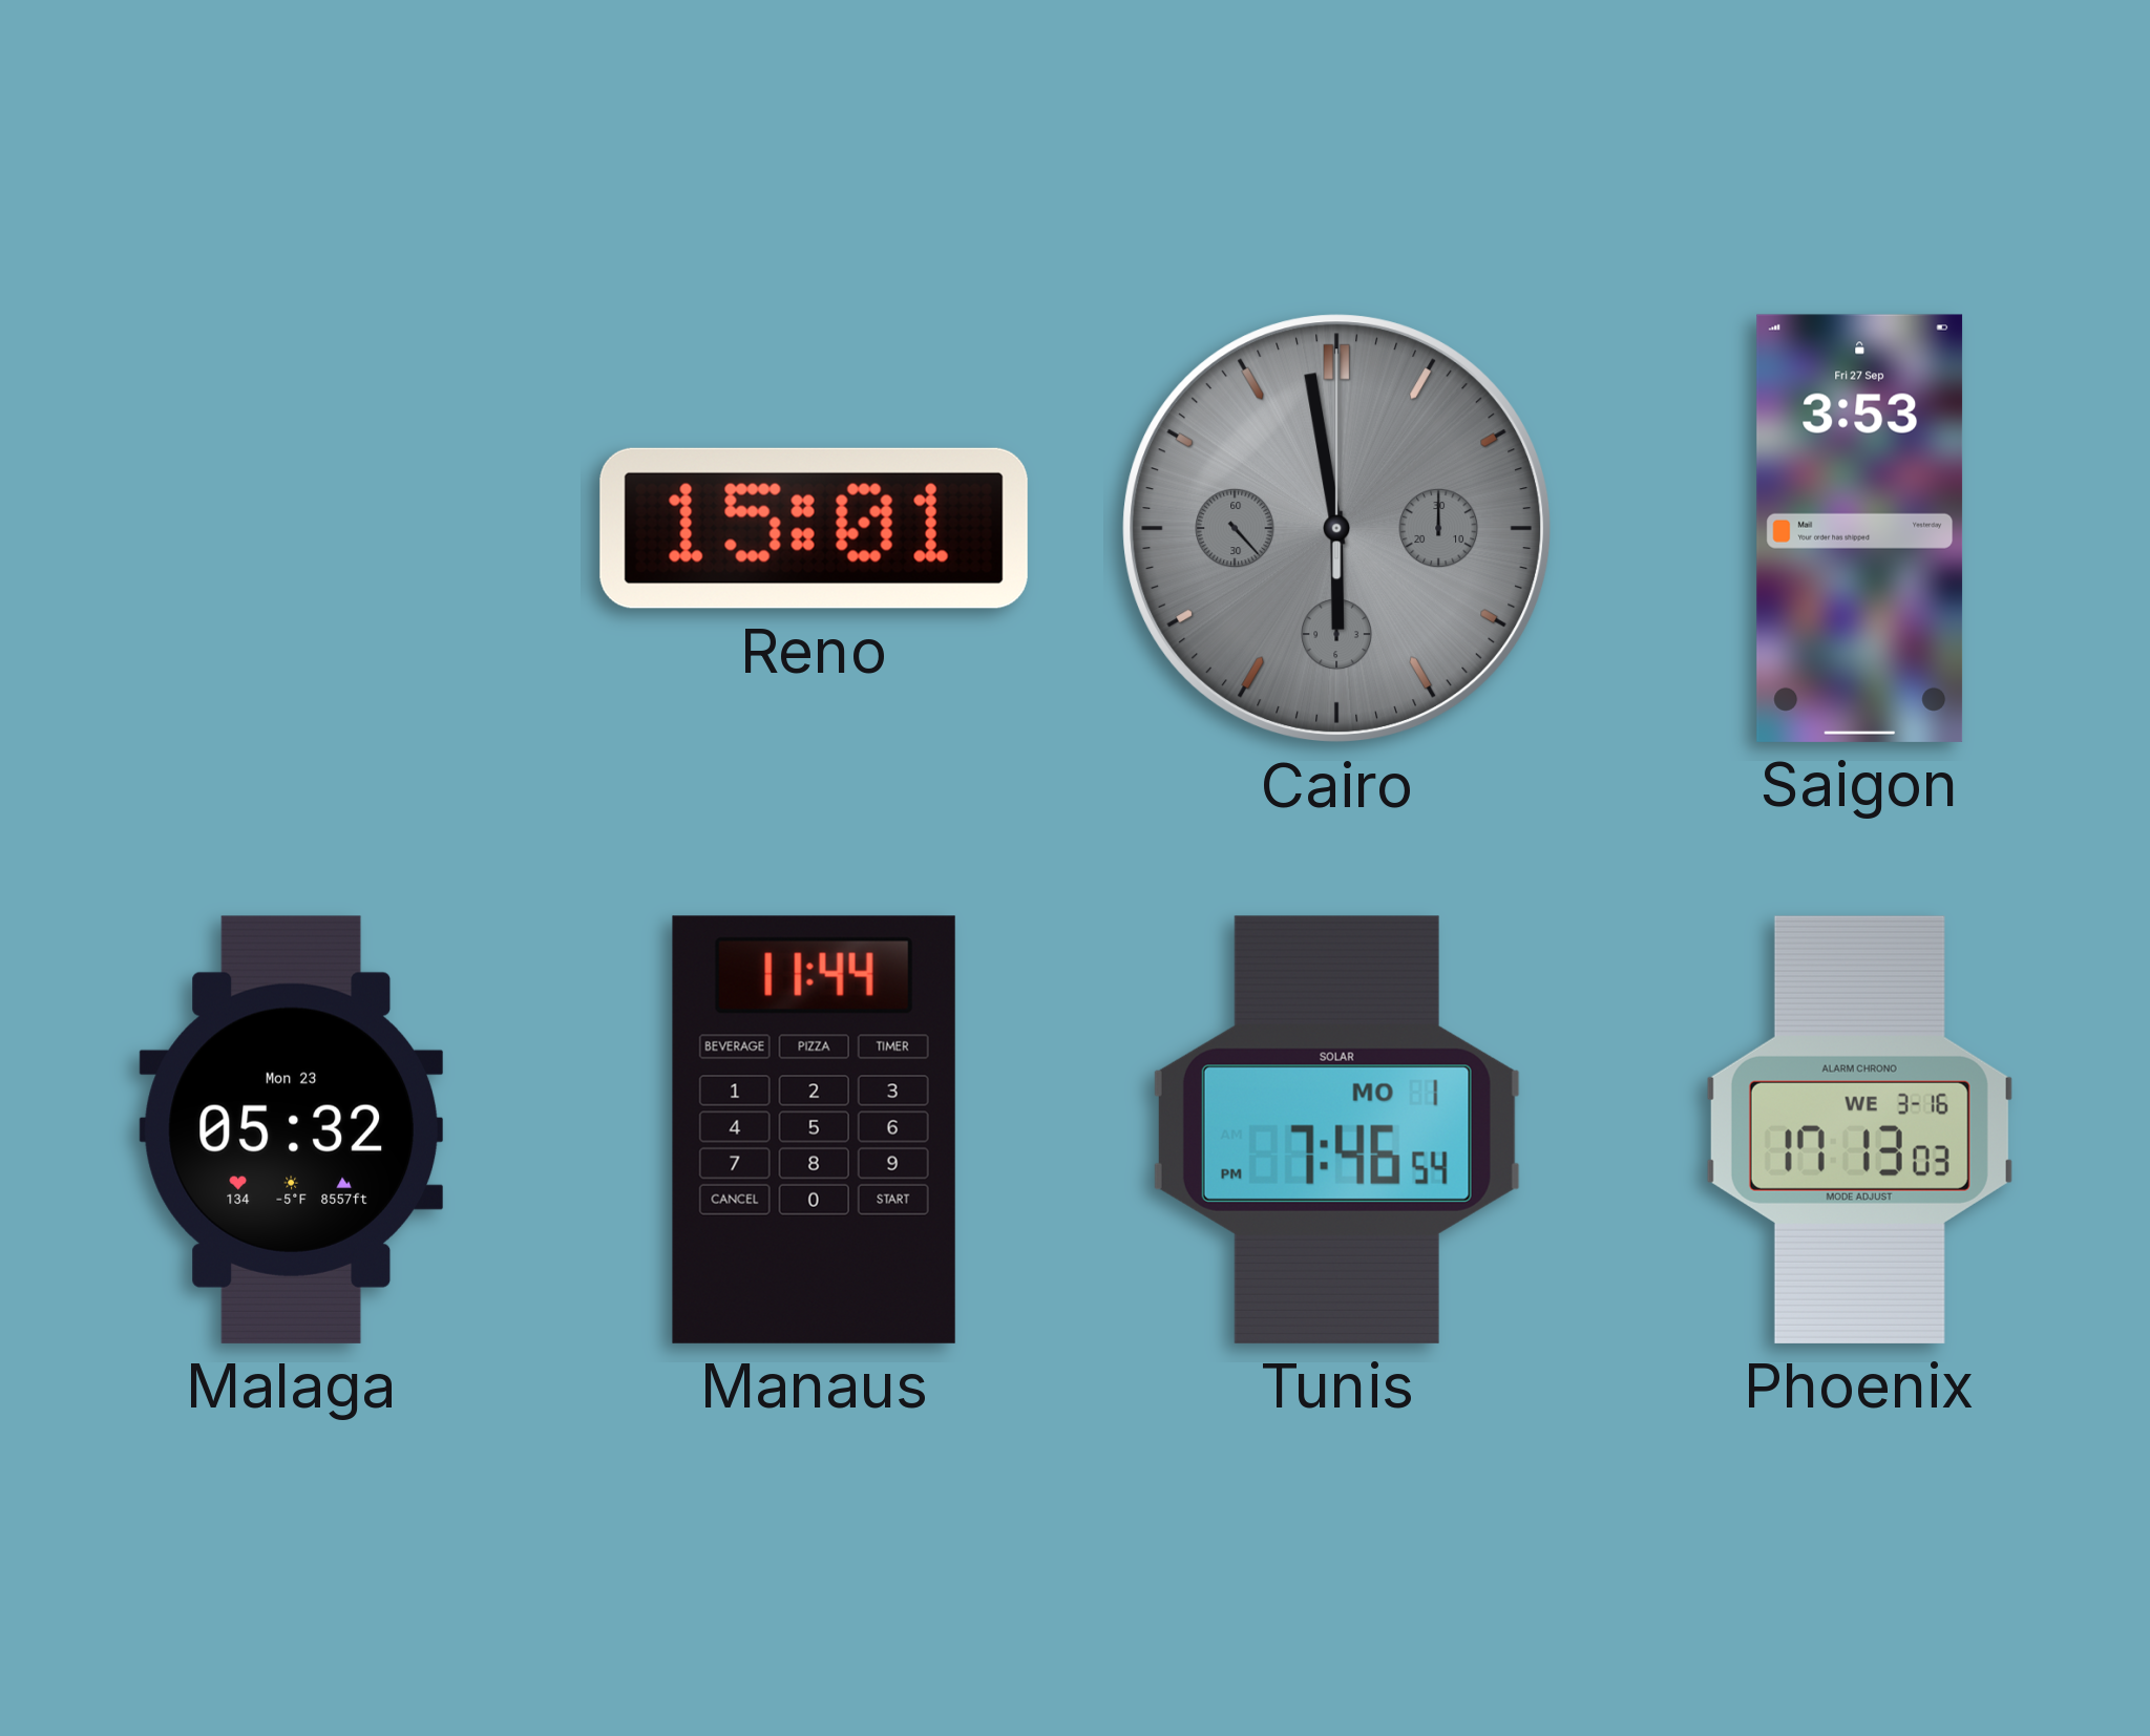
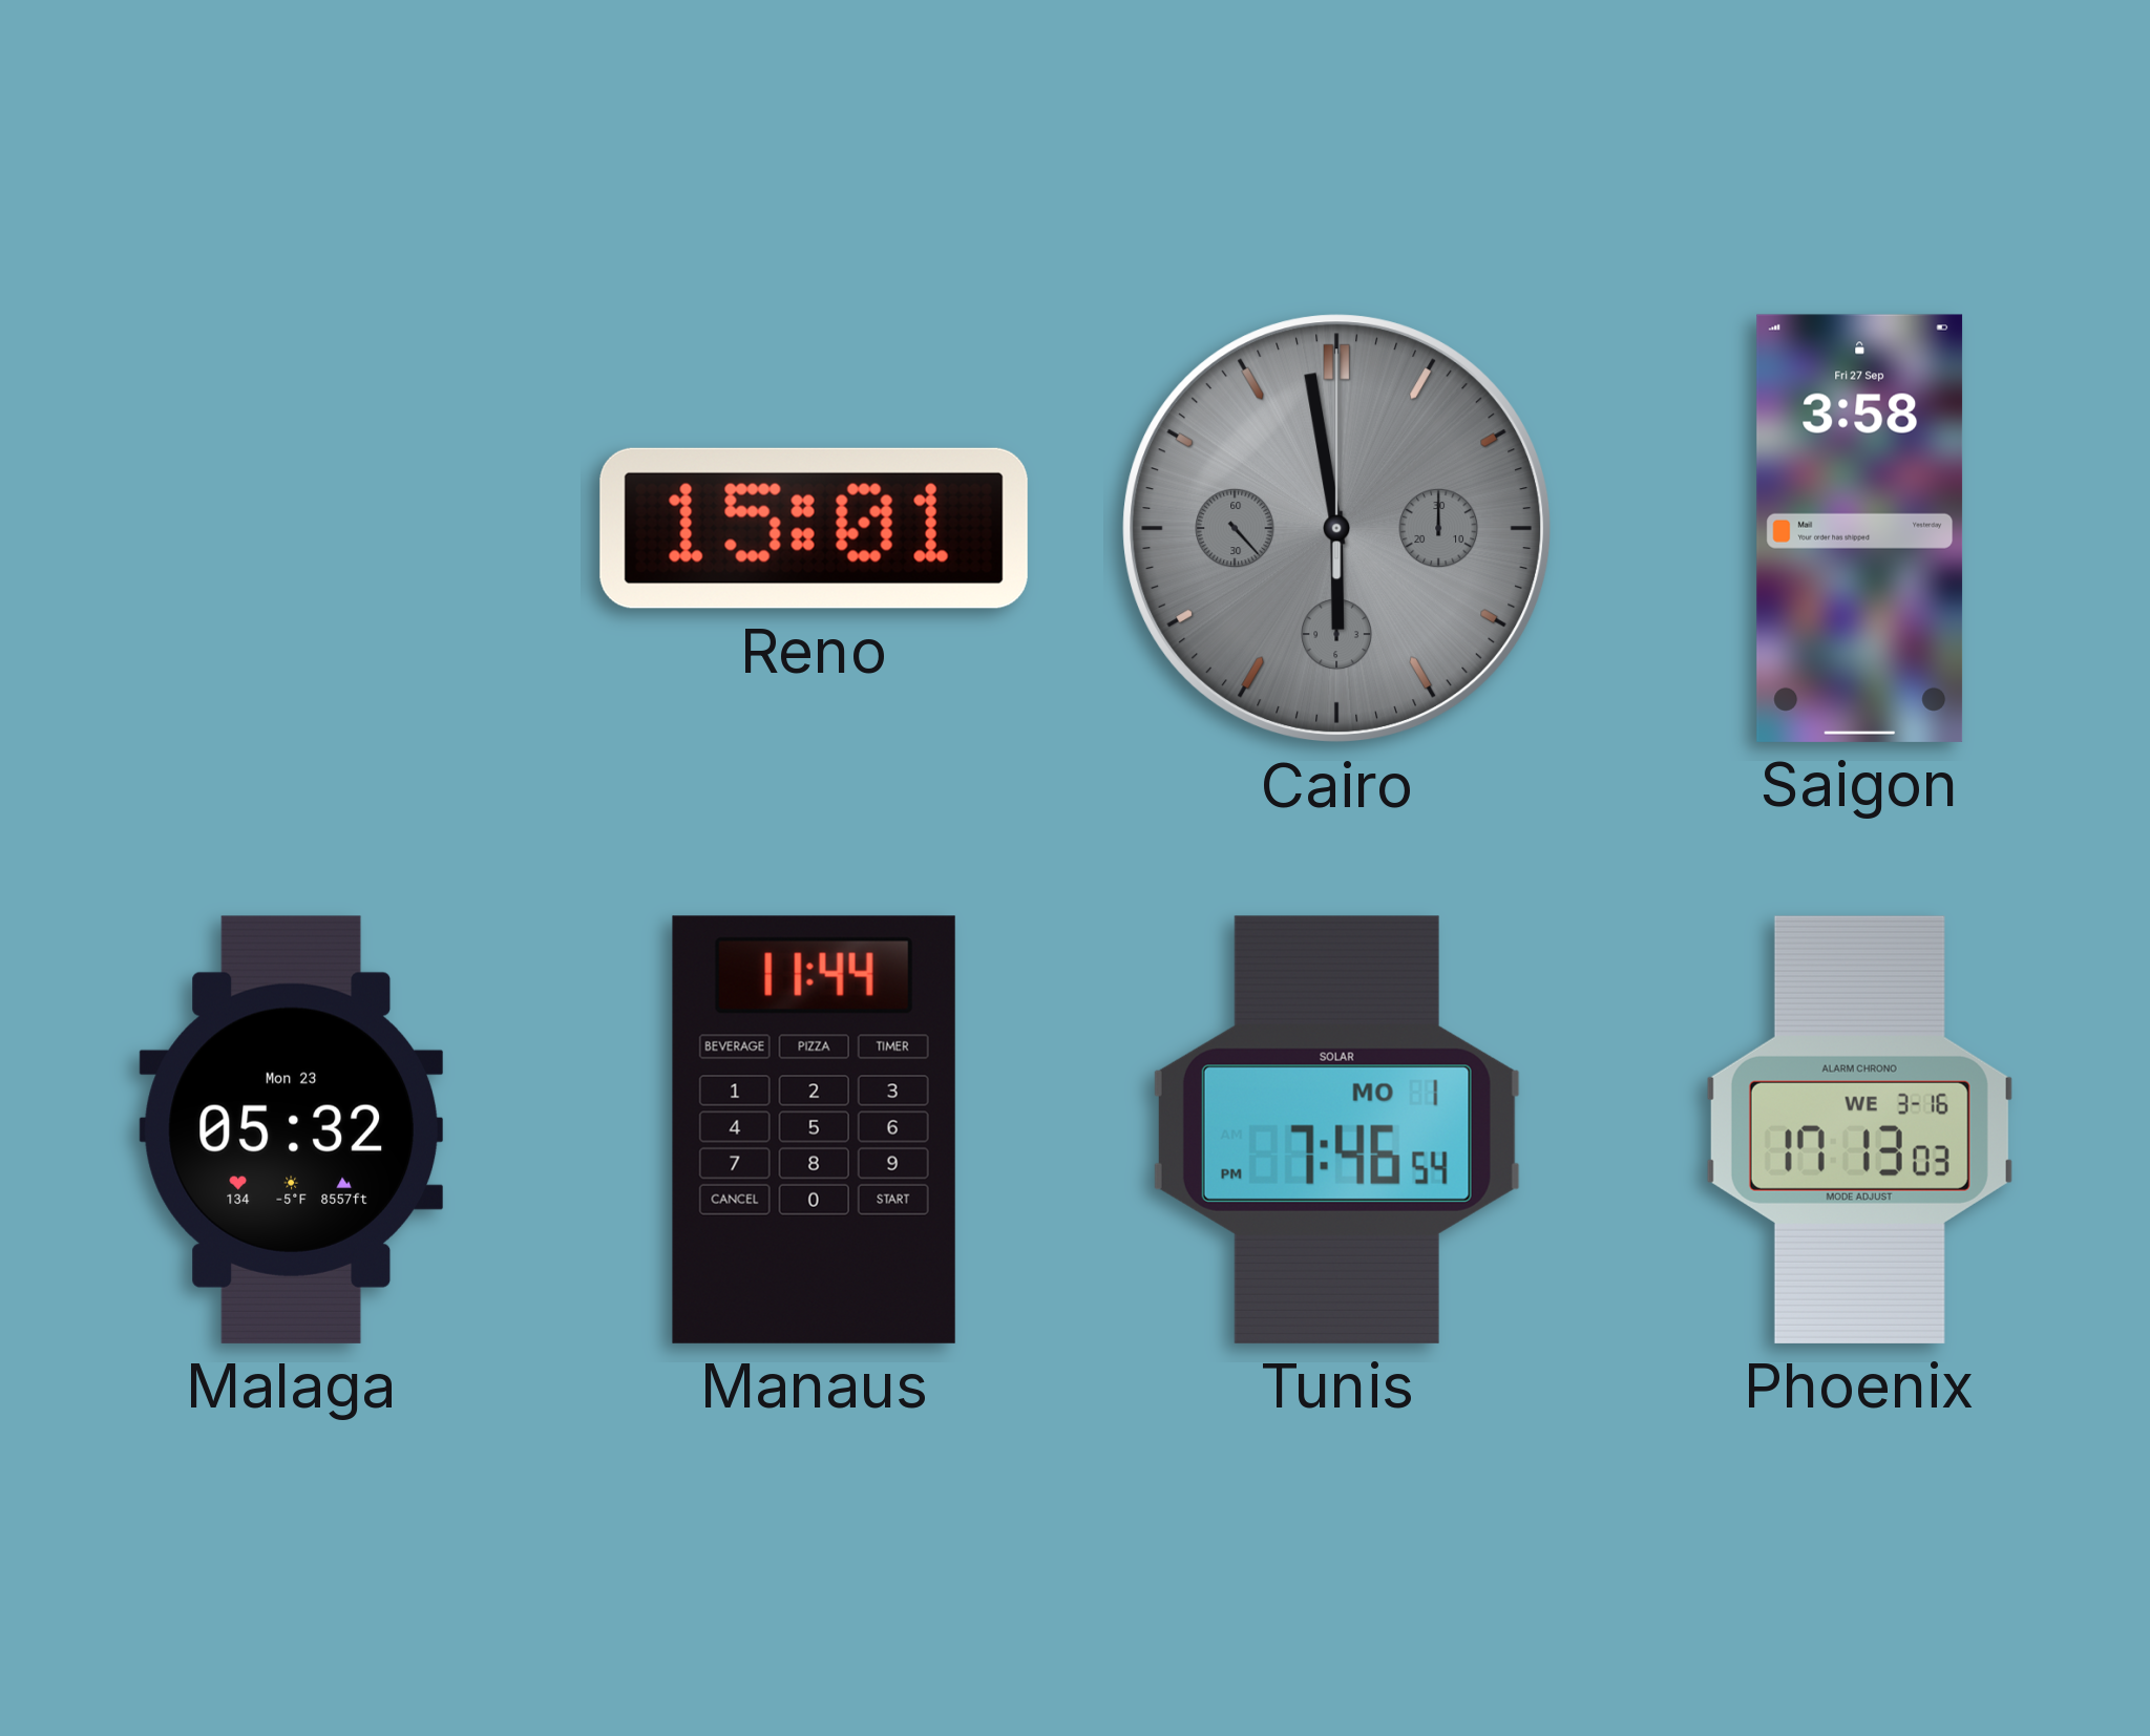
Saigon: 3:53 -> 3:58 (1860, 528)
